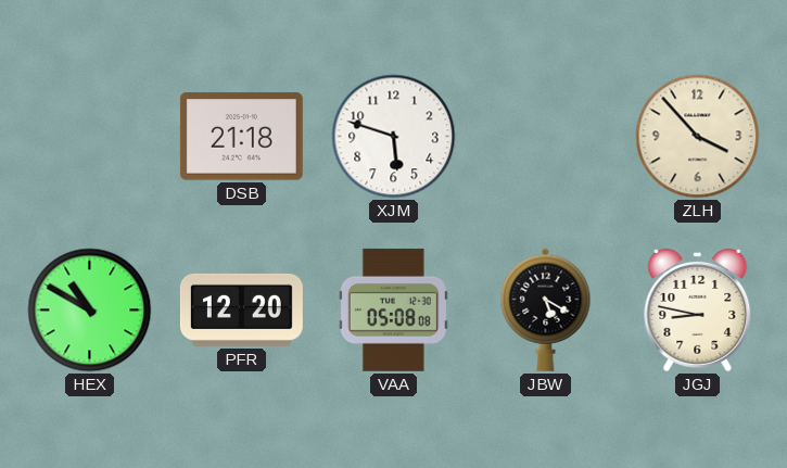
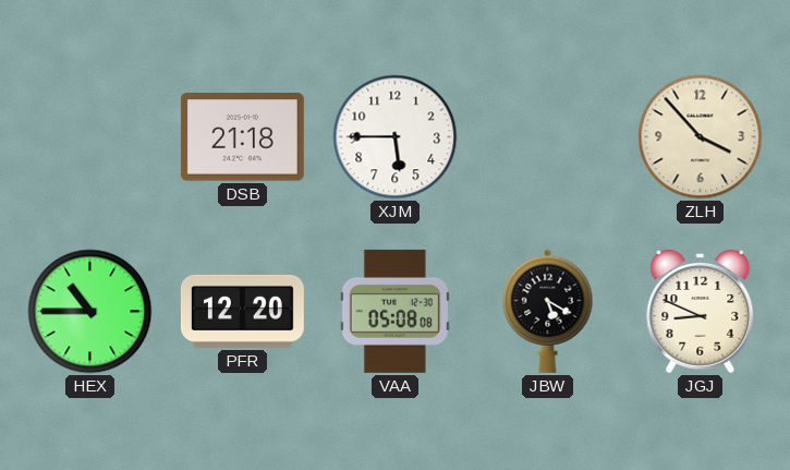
XJM: 5:48 -> 5:45 (396, 137)
HEX: 10:50 -> 10:45 (90, 312)
JGJ: 8:47 -> 8:49 (701, 311)
